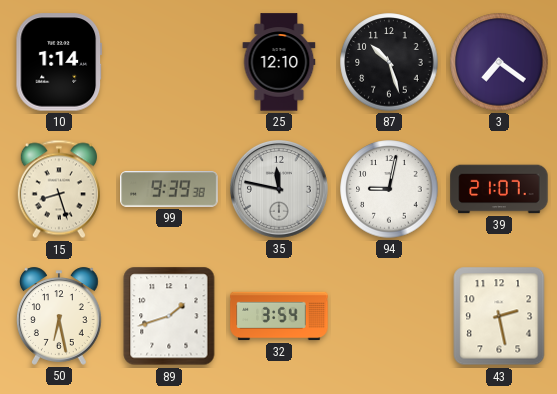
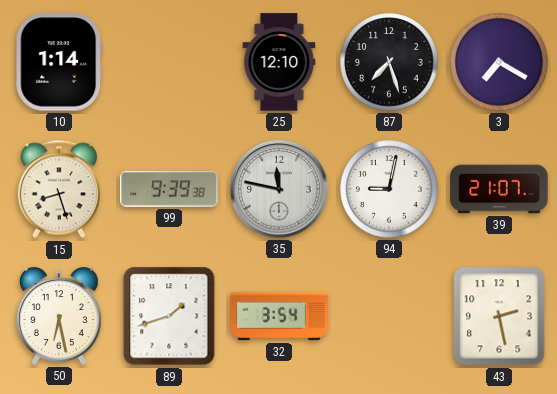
87: 10:27 -> 7:27 (389, 62)
3: 7:21 -> 7:20 (499, 62)
